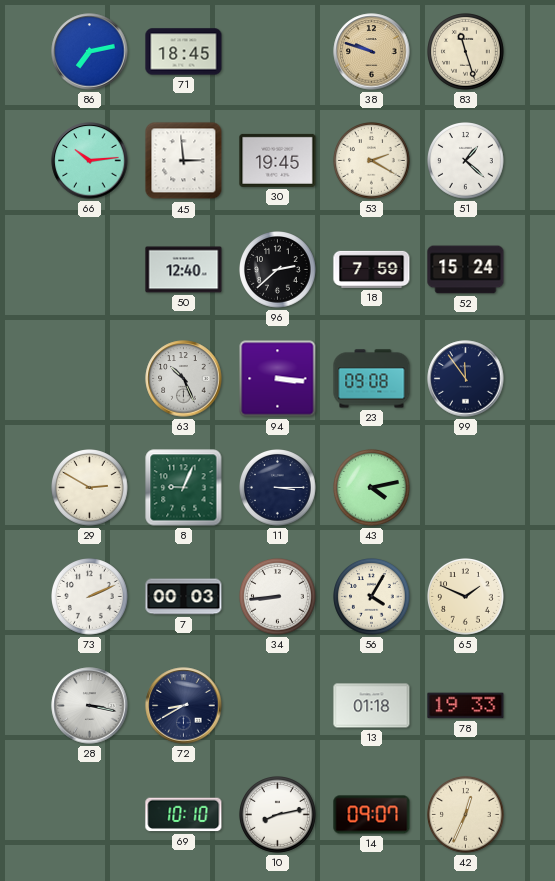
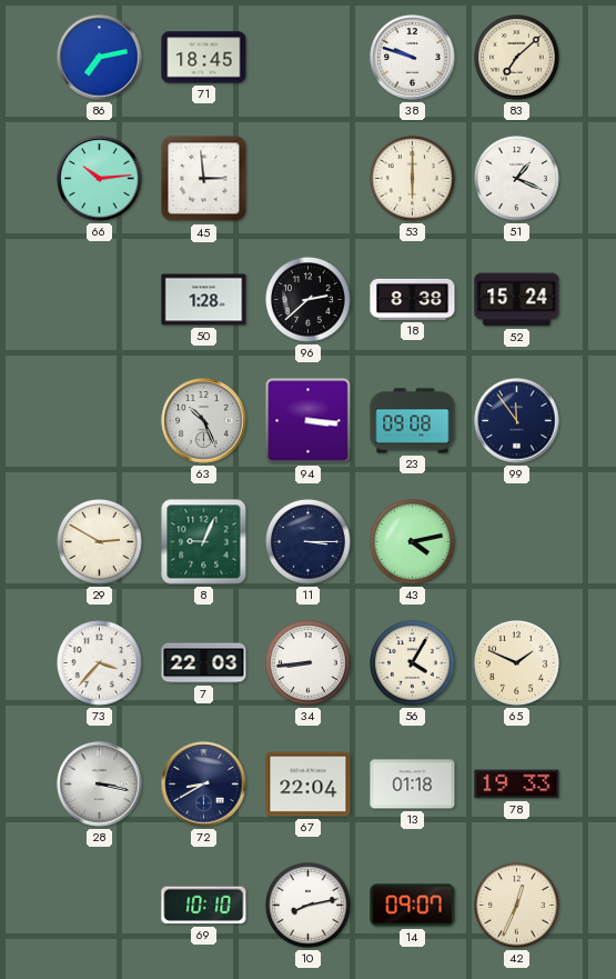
38 dial: champagne -> white (413, 58)
83: 11:27 -> 7:08 (517, 58)
30: 19:45 -> none (278, 160)
53: 2:20 -> 6:00 (413, 179)
51: 1:22 -> 1:19 (517, 179)
50: 12:40 -> 1:28 (204, 300)
18: 7:59 -> 8:38 (413, 299)
73: 2:11 -> 3:37 (100, 663)
7: 00:03 -> 22:03 (204, 663)
67: none -> 22:04 (309, 785)
